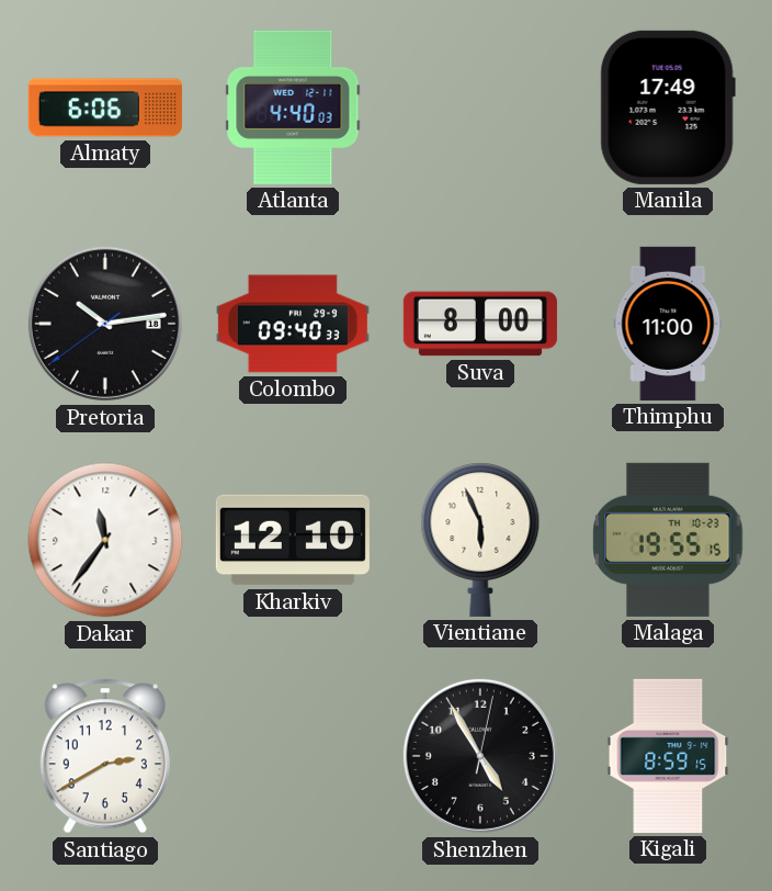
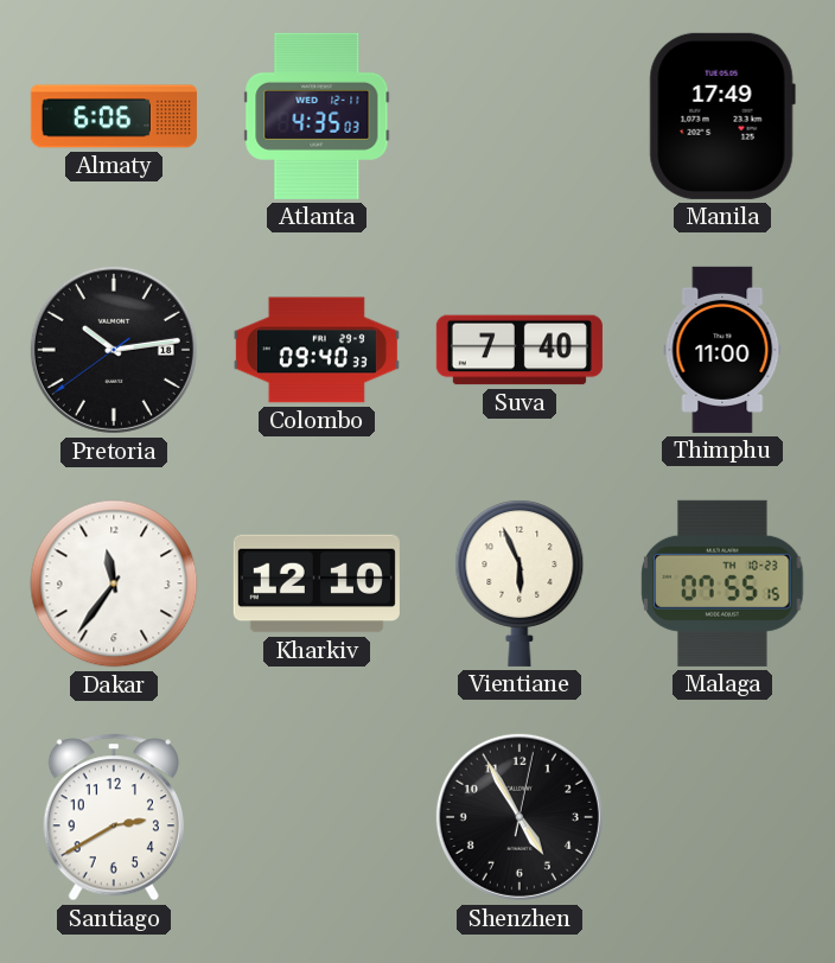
Atlanta: 4:40 -> 4:35 (317, 116)
Suva: 8:00 -> 7:40 (520, 350)
Malaga: 19:55 -> 07:55 (722, 583)
Kigali: 8:59 -> none (668, 756)
